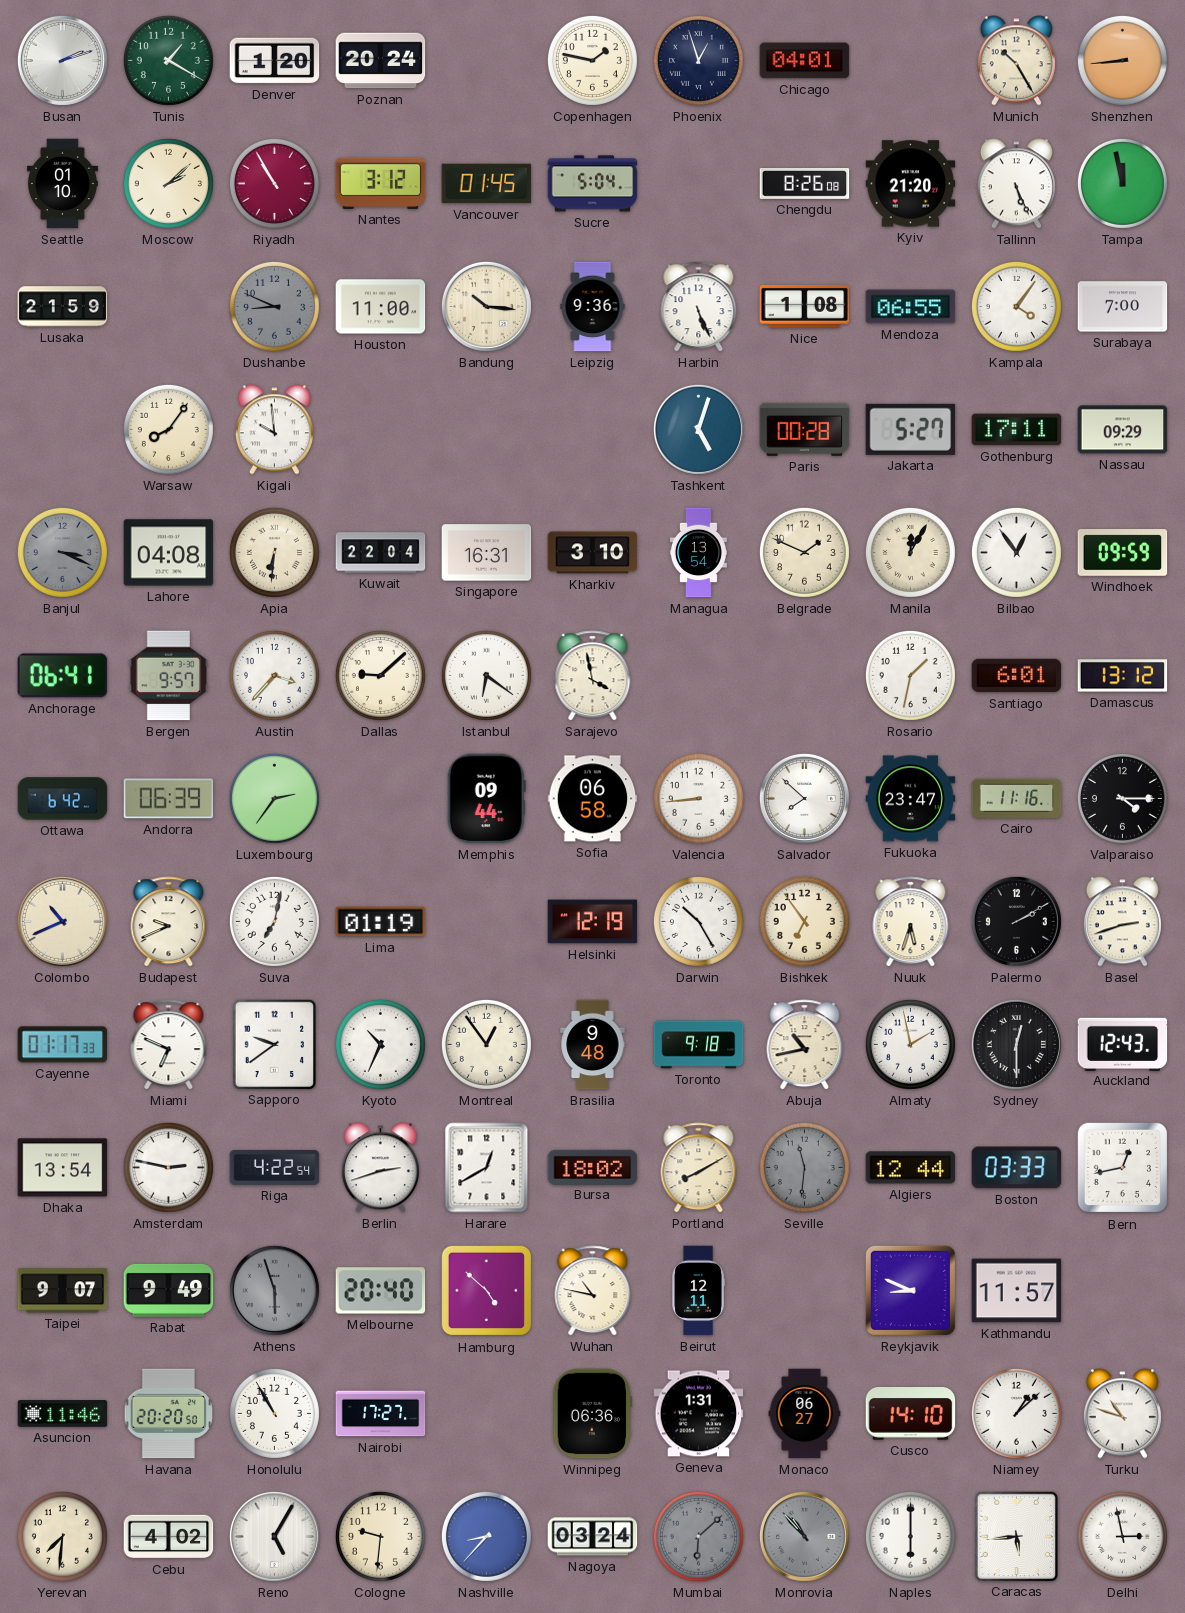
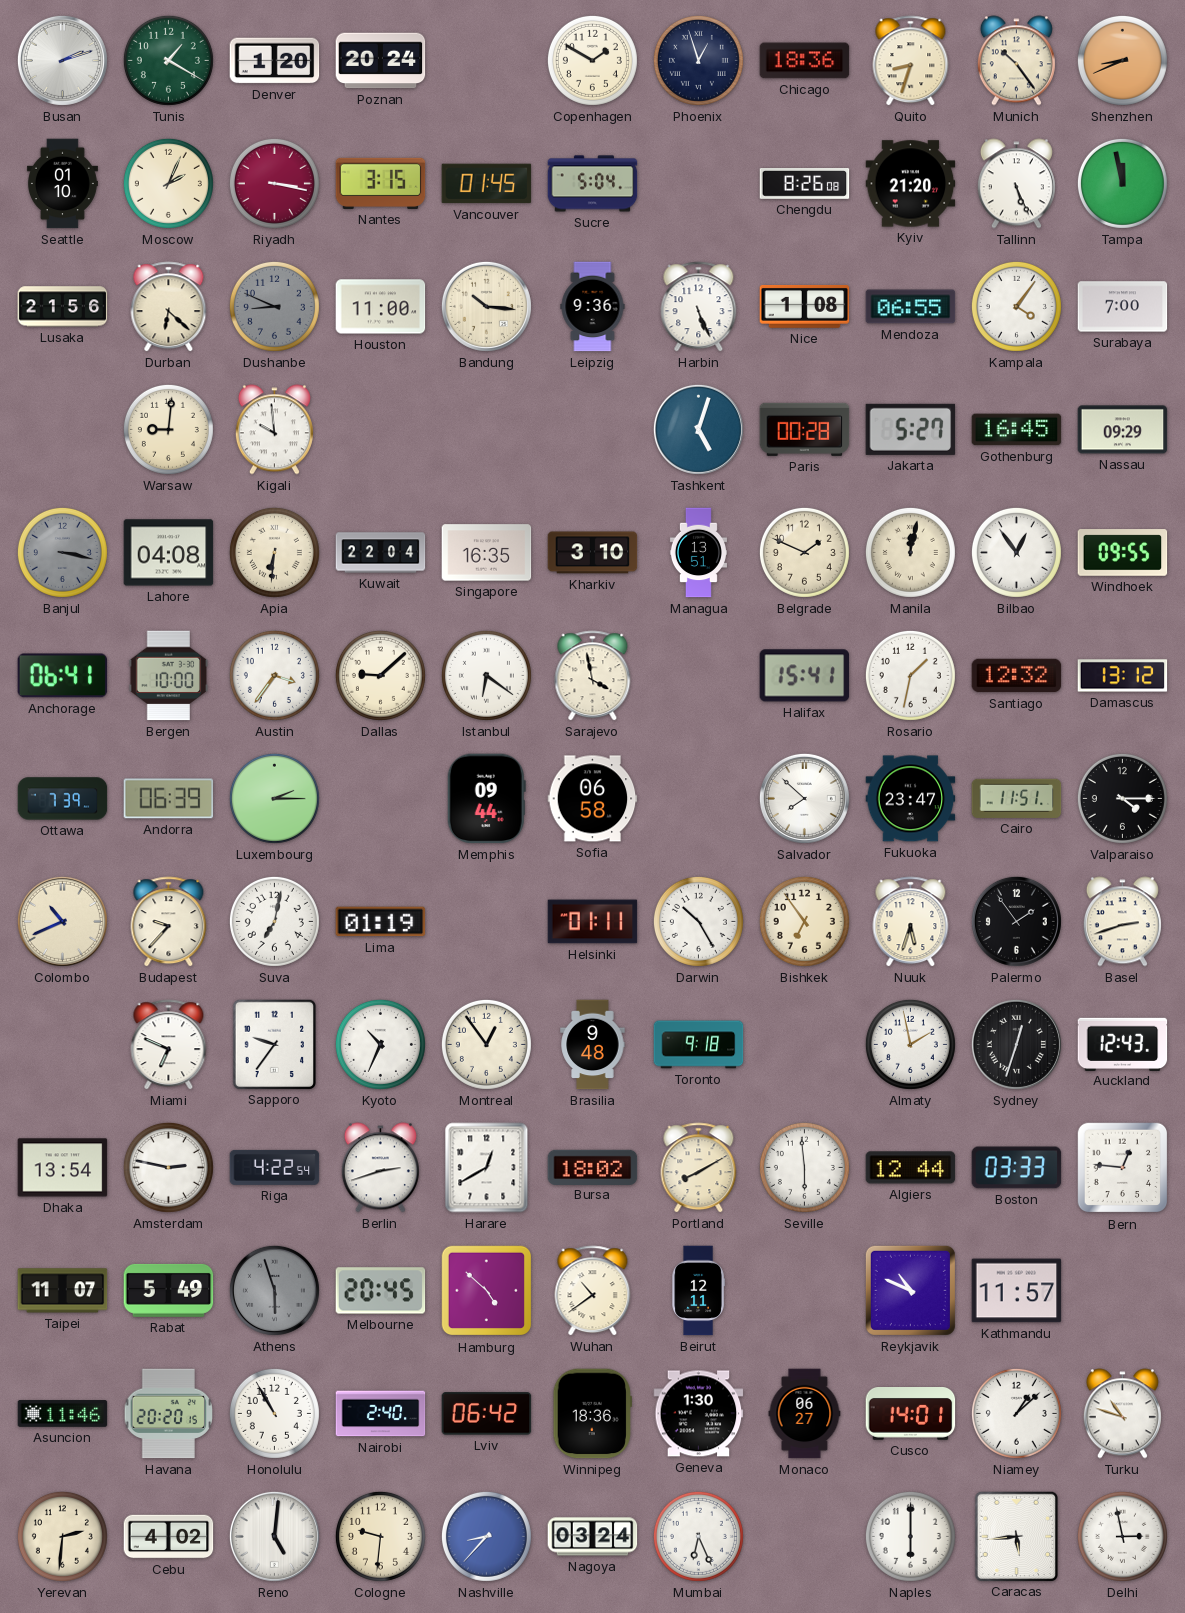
Copenhagen: 1:47 -> 1:50 (592, 60)
Chicago: 04:01 -> 18:36 (805, 61)
Quito: none -> 8:33 (911, 61)
Munich: 10:25 -> 10:24 (1016, 61)
Shenzhen: 8:44 -> 8:41 (1122, 60)
Moscow: 2:08 -> 2:04 (168, 183)
Riyadh: 10:55 -> 3:17 (274, 183)
Nantes: 3:12 -> 3:15 (381, 183)
Lusaka: 21:59 -> 21:56 (63, 307)
Durban: none -> 6:22 (169, 307)
Warsaw: 8:06 -> 9:01 (168, 429)
Gothenburg: 17:11 -> 16:45 (1017, 430)
Banjul: 3:19 -> 3:17 (62, 552)
Singapore: 16:31 -> 16:35 (487, 553)
Managua: 13:54 -> 13:51 (698, 553)
Manila: 12:05 -> 12:02 (910, 552)
Windhoek: 09:59 -> 09:55 (1123, 553)
Bergen: 9:57 -> 10:00 (169, 676)
Austin: 3:37 -> 3:36 (274, 675)
Halifax: none -> 15:41 (805, 676)
Santiago: 6:01 -> 12:32 (1017, 676)
Ottawa: 6:42 -> 7:39 (63, 799)
Luxembourg: 2:36 -> 2:15 (274, 798)
Valencia: 8:44 -> none (698, 798)
Cairo: 11:16 -> 11:51 (1017, 798)
Budapest: 9:41 -> 9:37 (169, 922)
Helsinki: 12:19 -> 01:11 (593, 922)
Palermo: 2:10 -> 1:54 (1016, 921)
Cayenne: 01:17 -> none (63, 1045)
Sapporo: 9:39 -> 9:36 (274, 1044)
Abuja: 10:43 -> none (805, 1045)
Sydney: 12:30 -> 12:33 (1016, 1044)
Seville: 11:31 -> 5:59 (804, 1167)
Seville dial: grey -> white (804, 1167)
Bern: 12:43 -> 12:46 (1123, 1168)
Taipei: 9:07 -> 11:07 (63, 1291)
Rabat: 9:49 -> 5:49 (169, 1290)
Melbourne: 20:40 -> 20:45 (381, 1291)
Wuhan: 10:47 -> 10:39 (593, 1291)
Reykjavik: 8:49 -> 10:49 (910, 1290)
Havana: 20:20:50 -> 20:20:15 (169, 1414)
Nairobi: 17:27 -> 2:40 (381, 1414)
Lviv: none -> 06:42 (487, 1414)
Winnipeg: 06:36 -> 18:36 (592, 1414)
Geneva: 1:31 -> 1:30 (699, 1414)
Cusco: 14:10 -> 14:01 (911, 1414)
Yerevan: 7:31 -> 2:31 (62, 1536)
Reno: 5:05 -> 5:01 (274, 1536)
Mumbai: 6:08 -> 6:26 (698, 1536)
Mumbai dial: grey -> white (698, 1536)
Monrovia: 10:53 -> none (804, 1536)
